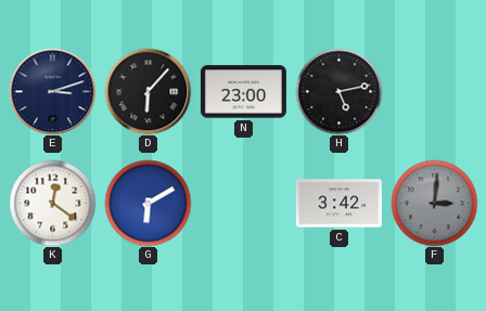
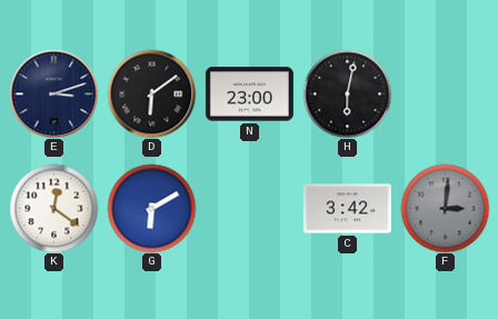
D: 6:07 -> 6:09 (151, 93)
H: 5:13 -> 6:02 (347, 93)
